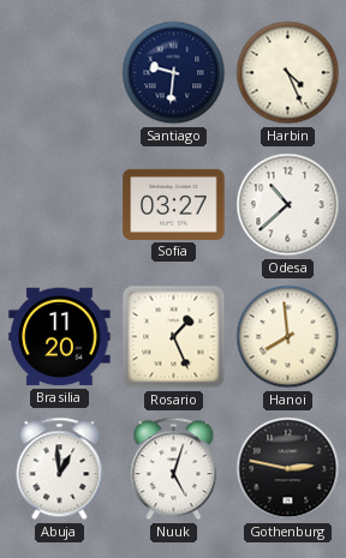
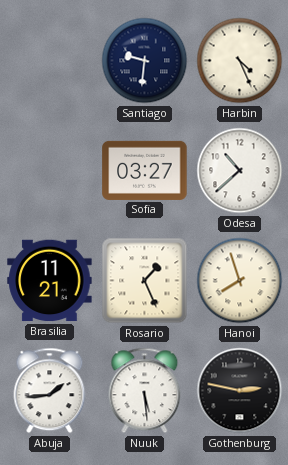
Brasilia: 11:20 -> 11:21 (50, 281)
Hanoi: 7:59 -> 7:57 (240, 281)
Abuja: 12:59 -> 1:44 (50, 391)
Nuuk: 5:03 -> 5:29 (145, 391)
